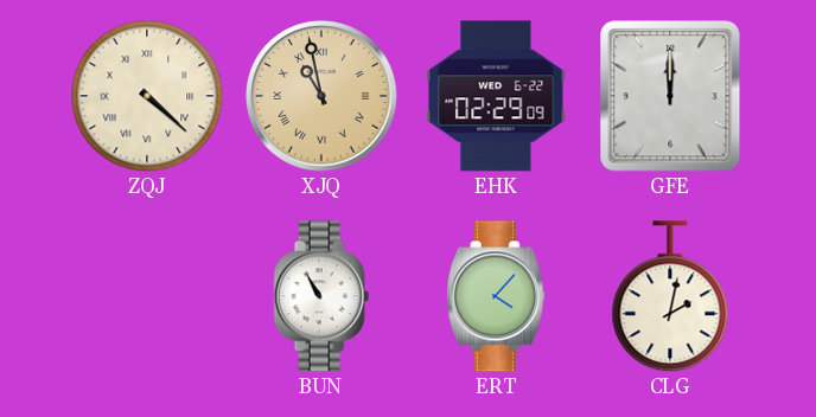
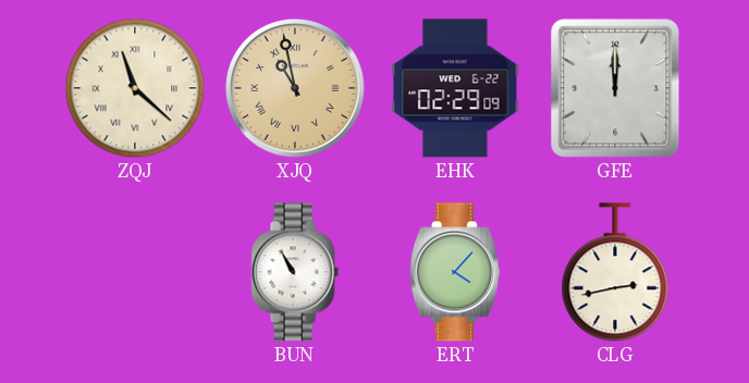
ZQJ: 4:22 -> 11:22 (135, 88)
CLG: 2:02 -> 2:43 (615, 273)
